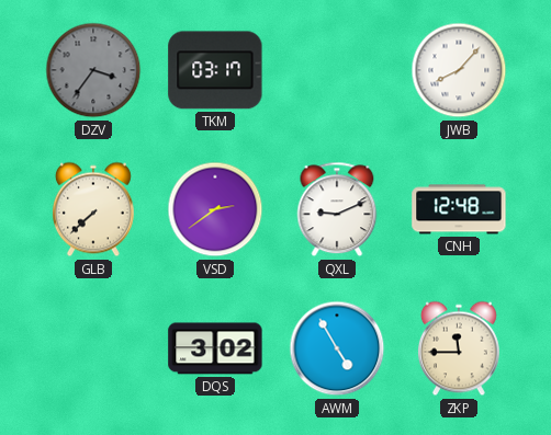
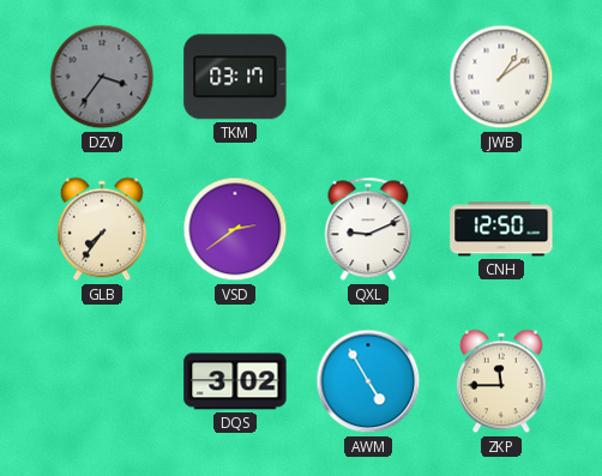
JWB: 8:07 -> 1:09 (501, 77)
GLB: 7:38 -> 7:36 (102, 229)
CNH: 12:48 -> 12:50 (501, 229)
